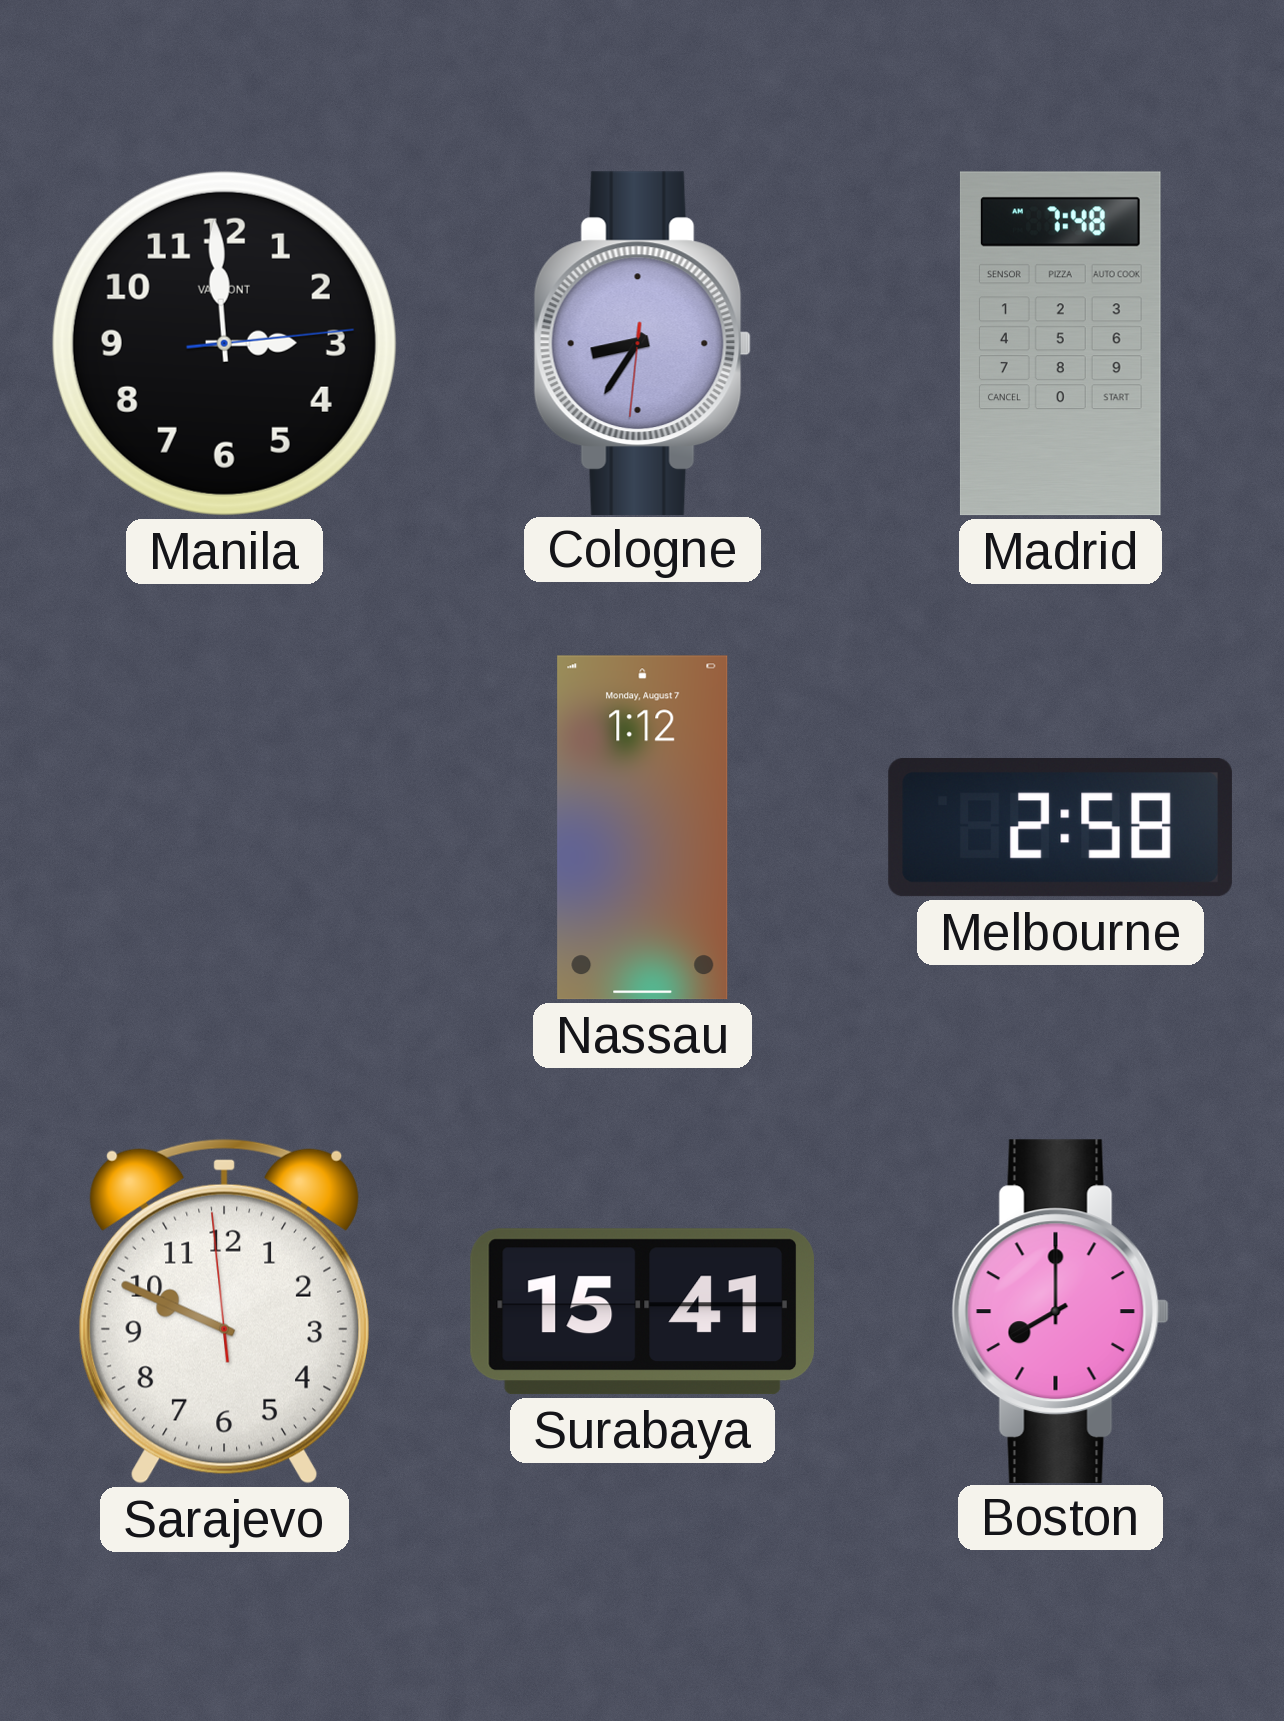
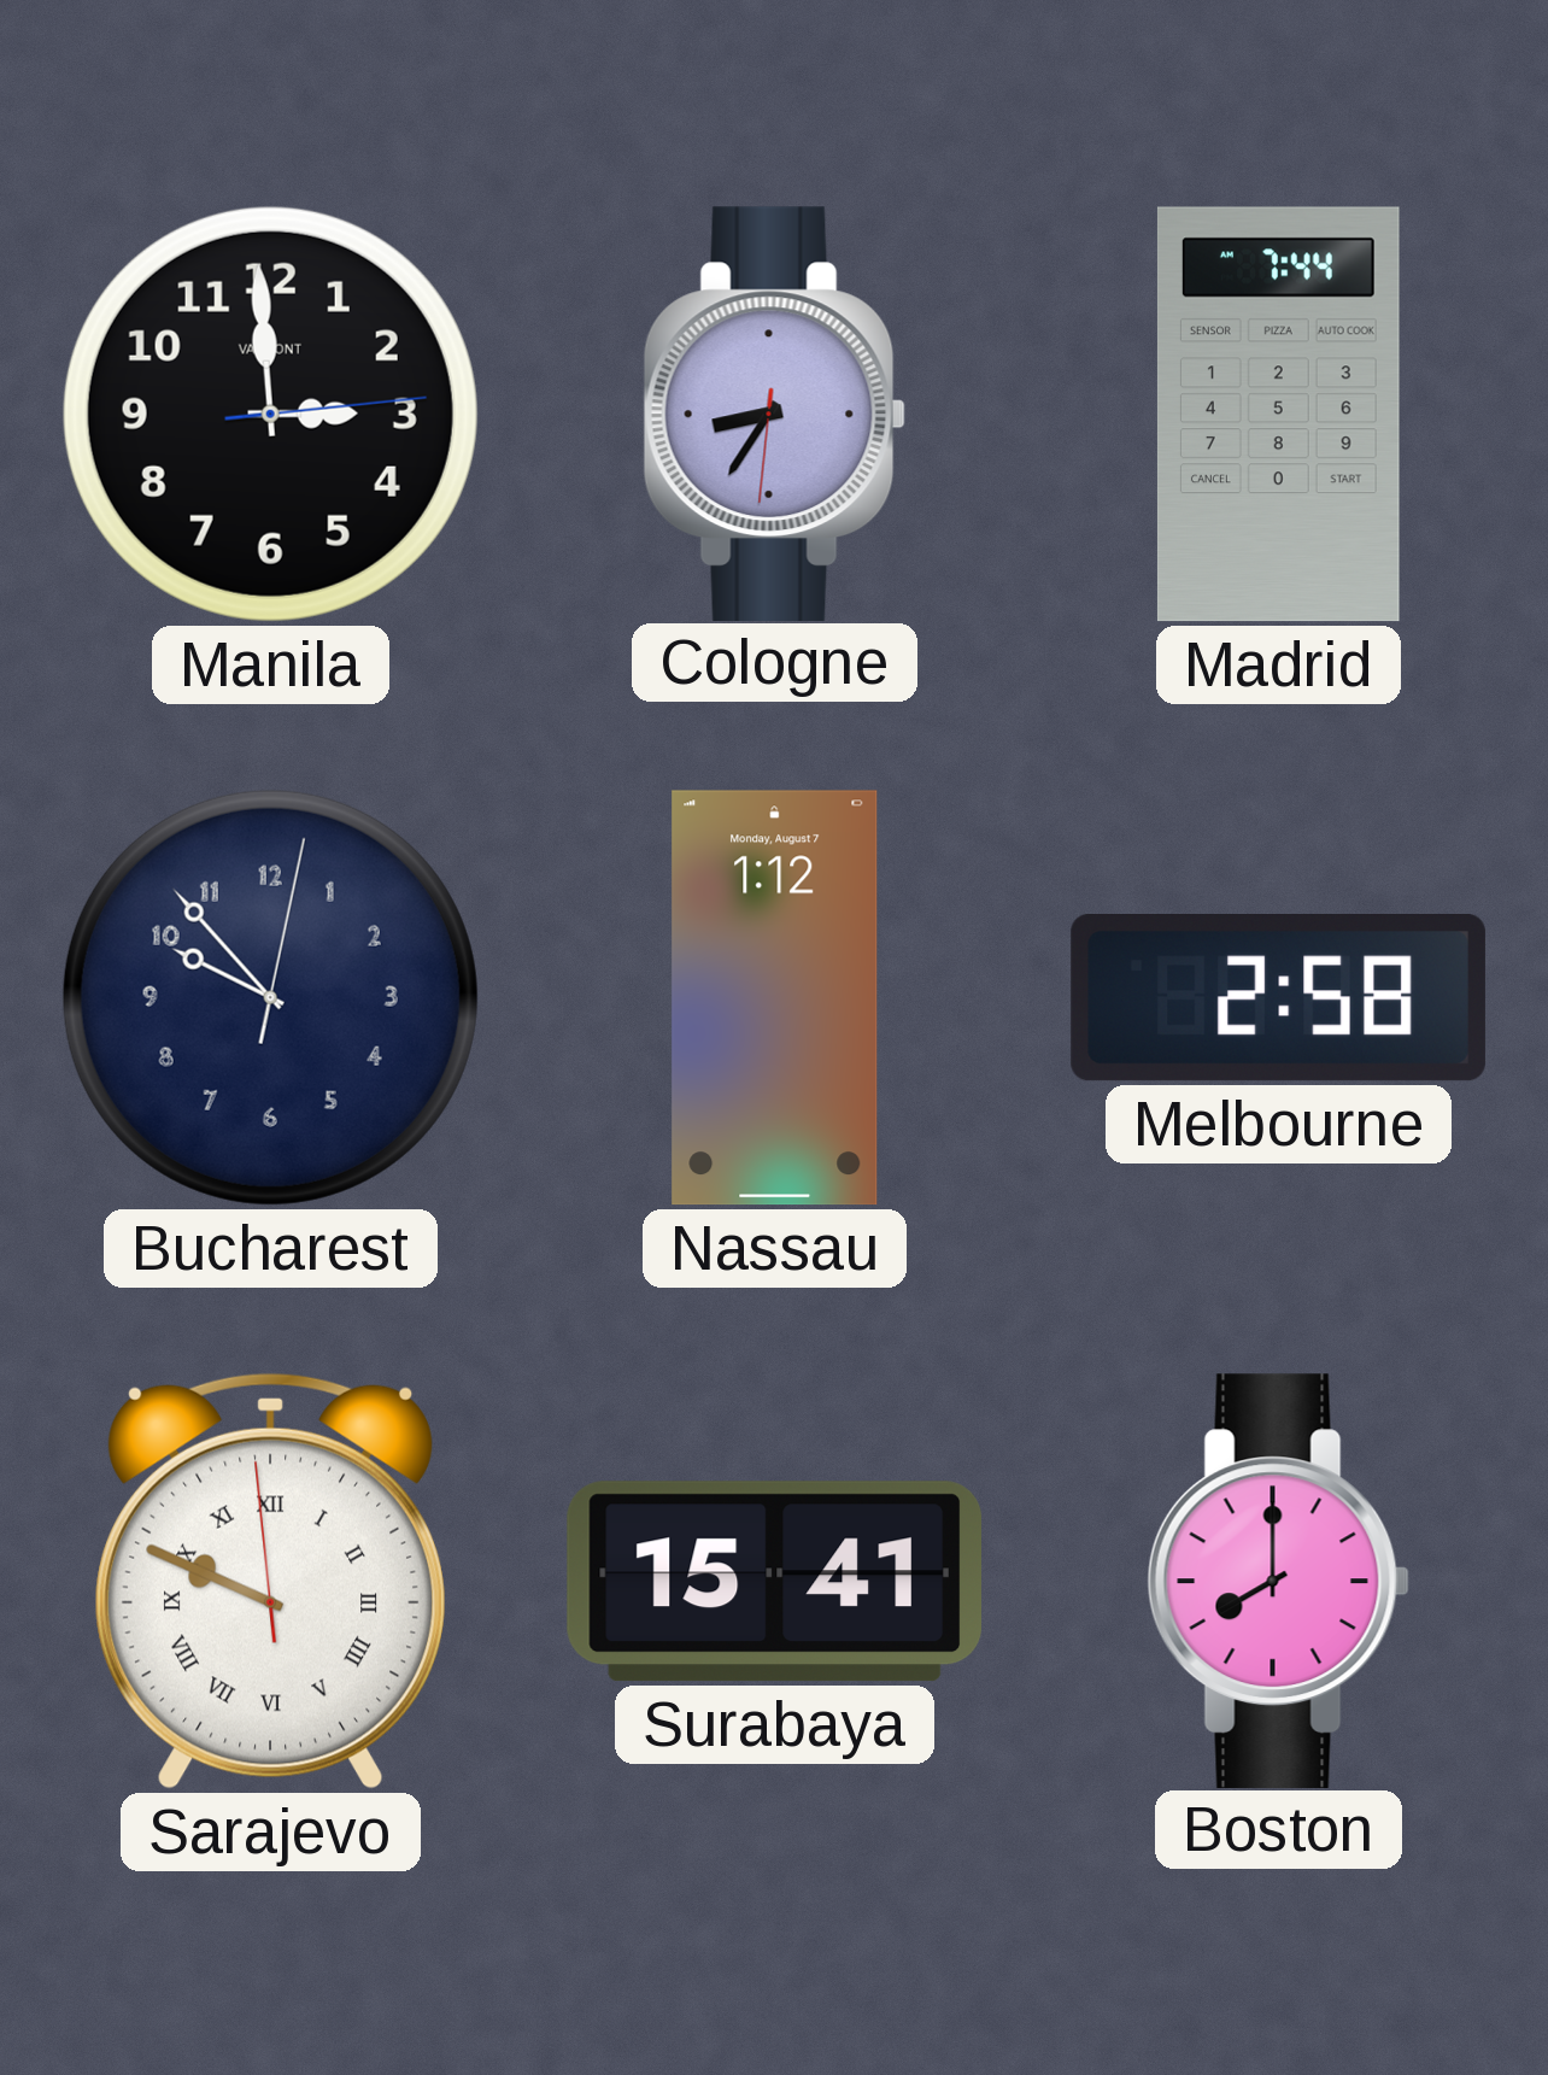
Madrid: 7:48 -> 7:44 (1278, 415)
Bucharest: none -> 9:53 (270, 997)
Sarajevo numerals: Arabic -> Roman (270, 1581)
